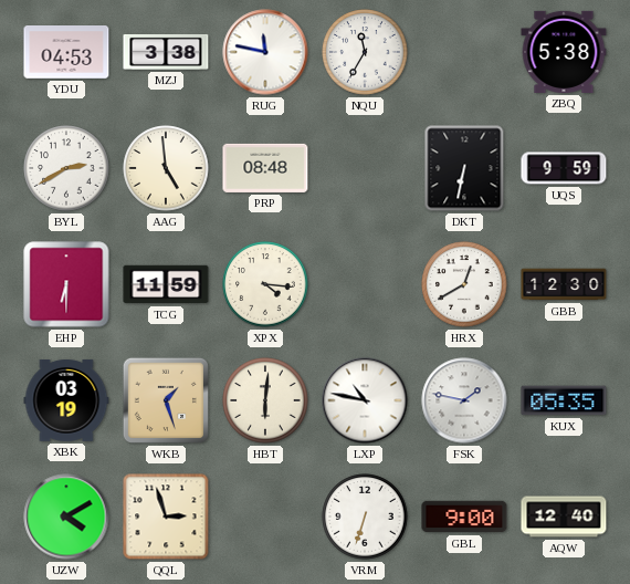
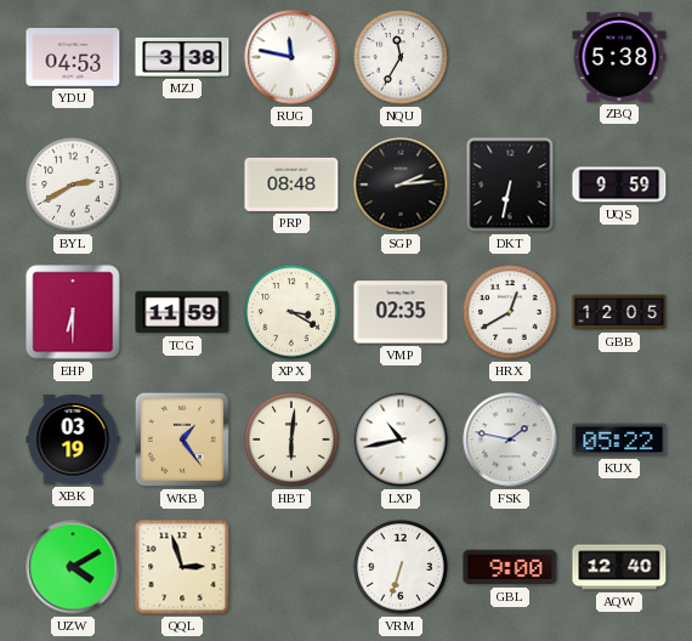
AAG: 4:59 -> none (166, 168)
SGP: none -> 2:14 (401, 185)
XPX: 4:16 -> 3:20 (291, 312)
VMP: none -> 02:35 (401, 312)
GBB: 12:30 -> 12:05 (619, 312)
WKB: 1:27 -> 1:24 (182, 439)
LXP: 10:47 -> 10:43 (401, 439)
KUX: 05:35 -> 05:22 (619, 439)
